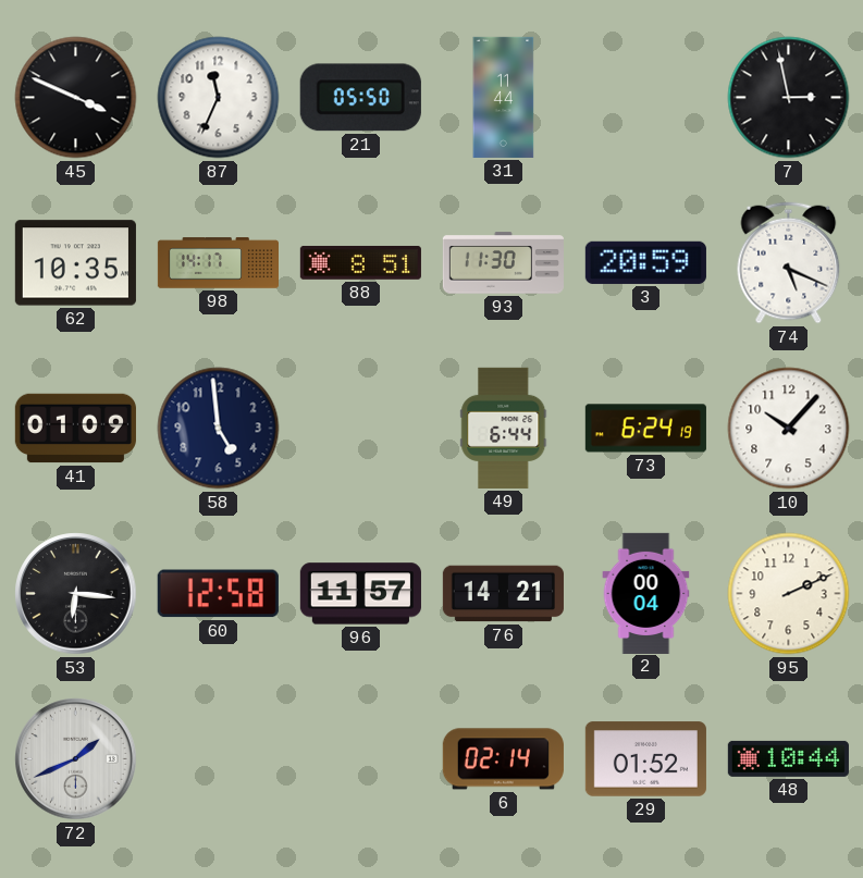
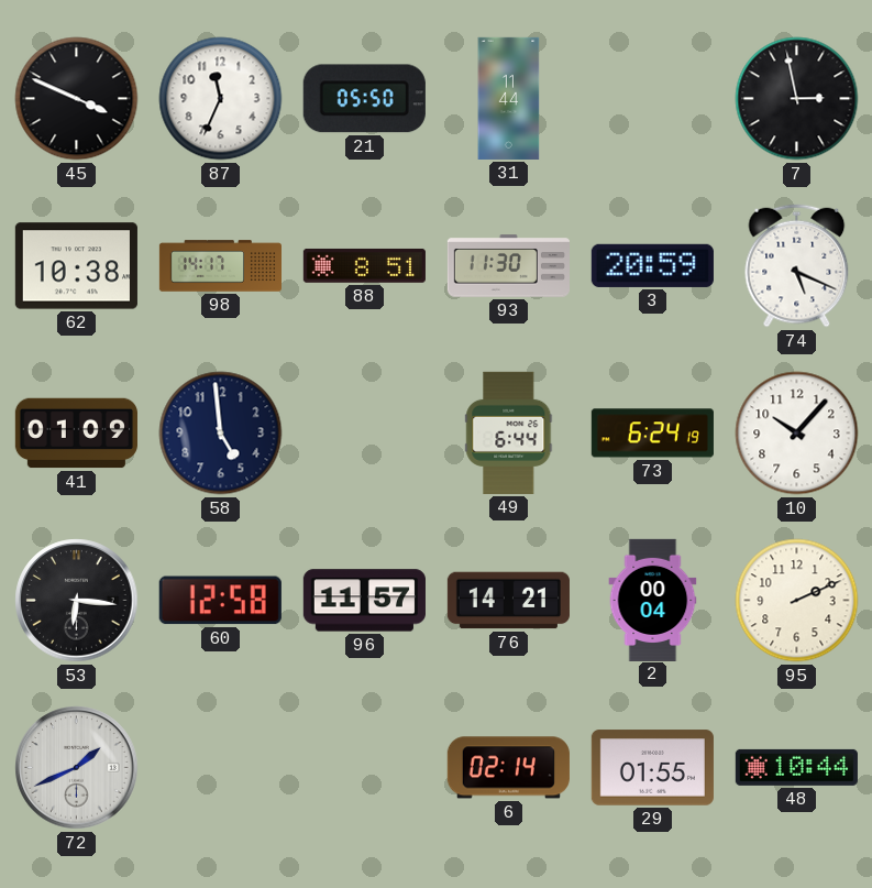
62: 10:35 -> 10:38 (76, 266)
29: 01:52 -> 01:55 (652, 768)
